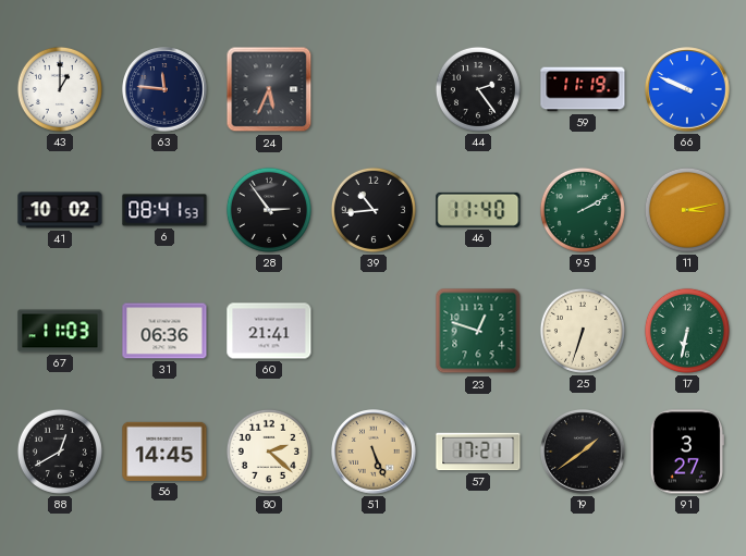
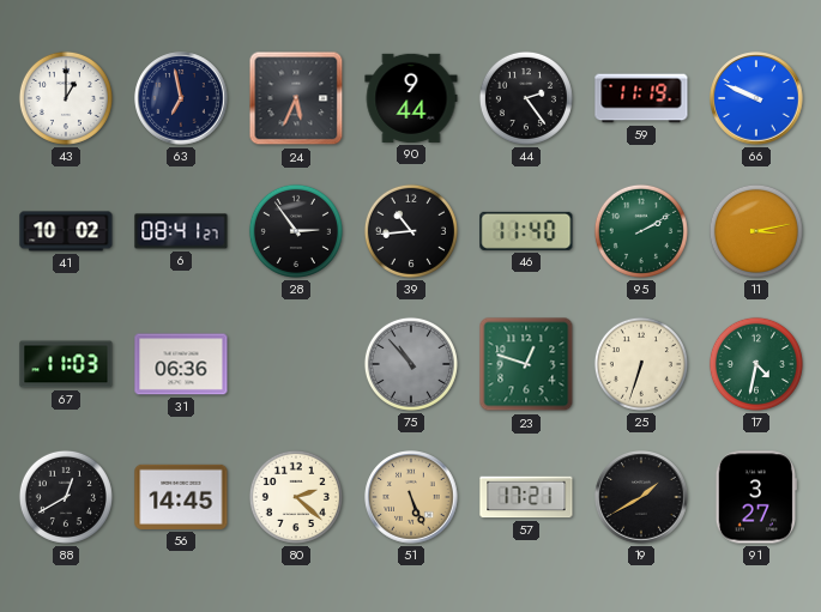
63: 11:46 -> 6:58 (181, 98)
90: none -> 9:44 (411, 98)
6: 08:41:53 -> 08:41:27 (181, 231)
60: 21:41 -> none (269, 331)
75: none -> 10:53 (411, 364)
17: 6:32 -> 4:32 (756, 364)
19: 1:39 -> 1:40 (641, 497)
